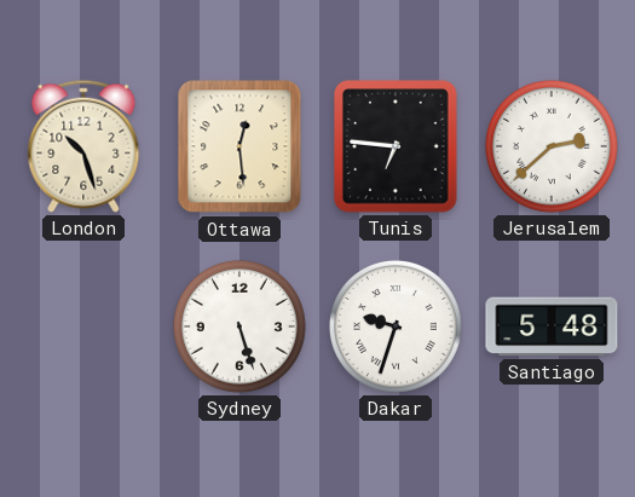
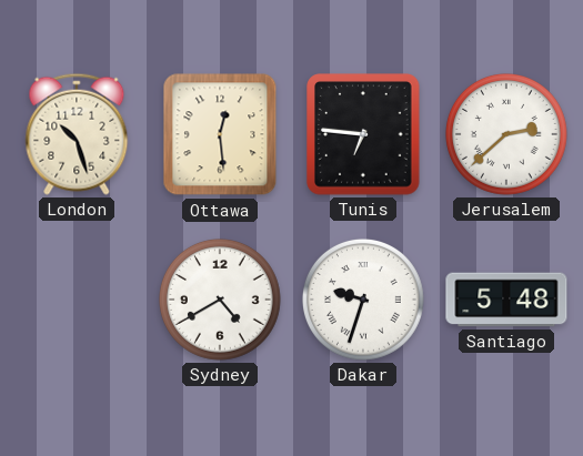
Sydney: 5:27 -> 4:40 (220, 300)
